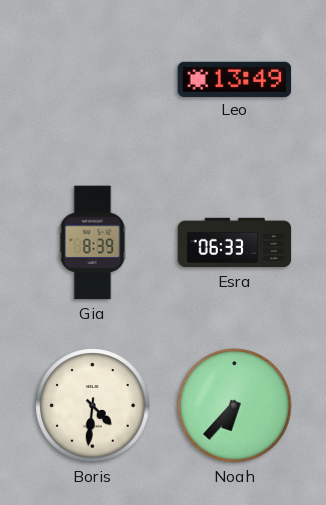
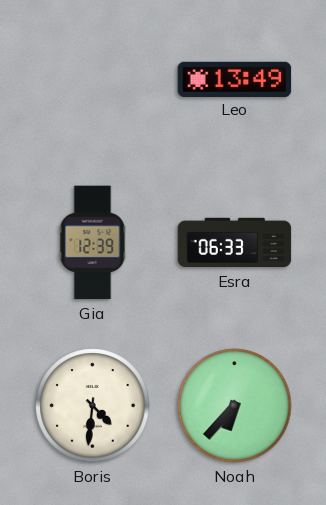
Gia: 8:39 -> 12:39 (93, 243)
